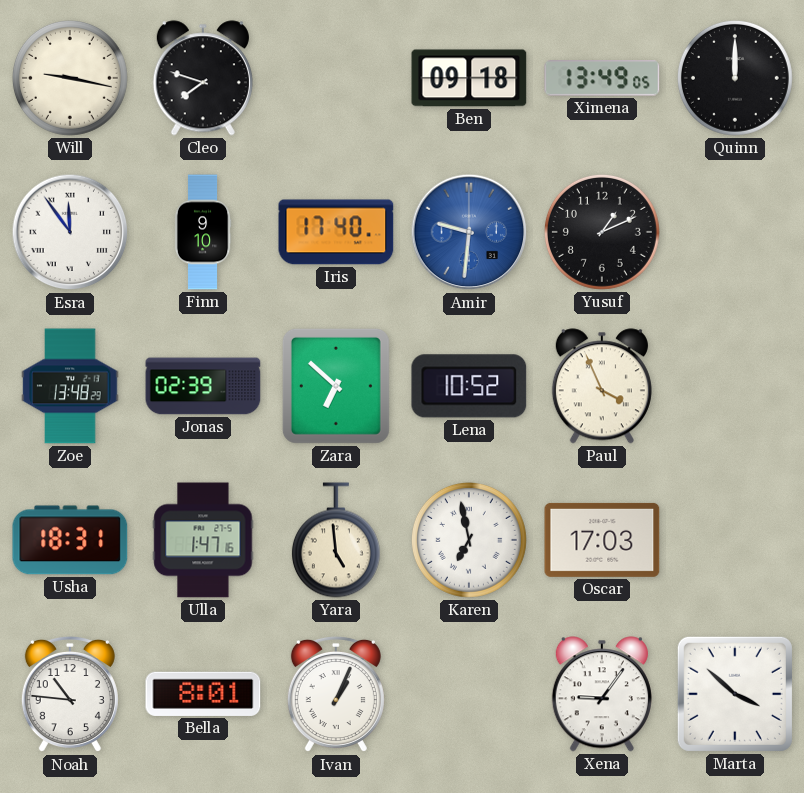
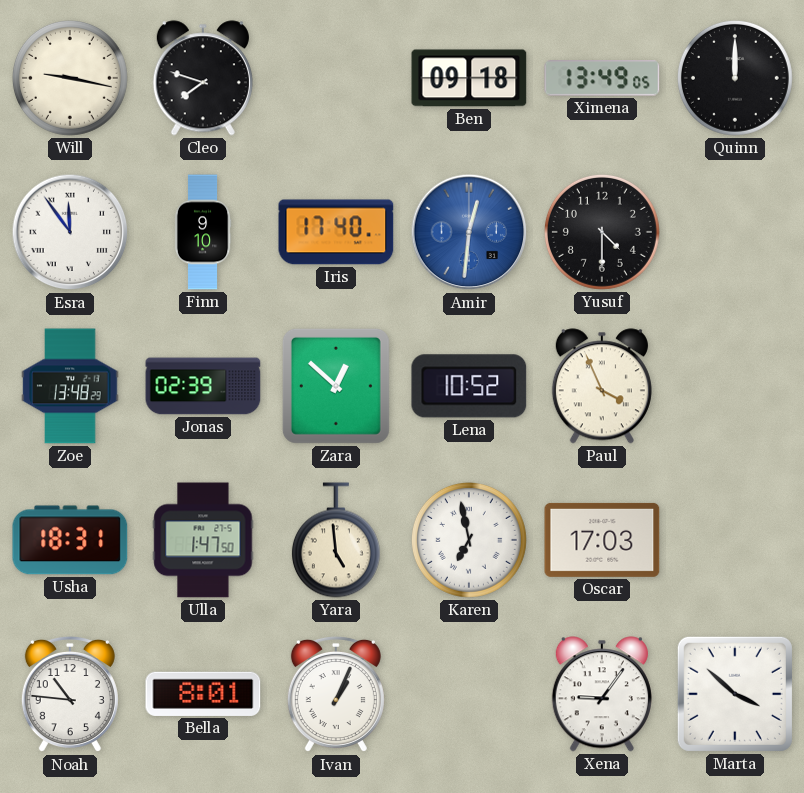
Amir: 9:31 -> 12:31 (469, 232)
Yusuf: 1:11 -> 4:30 (602, 232)
Zara: 6:52 -> 12:52 (336, 386)
Ulla: 1:47:16 -> 1:47:50 (203, 540)
